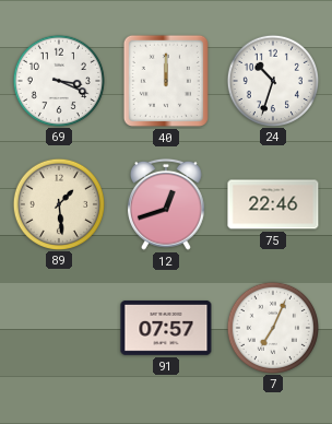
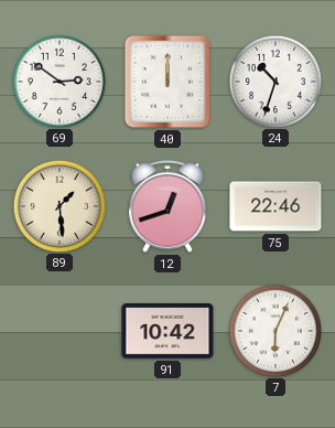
69: 3:19 -> 2:51 (58, 81)
91: 07:57 -> 10:42 (167, 331)
7: 7:04 -> 6:04 (274, 330)
